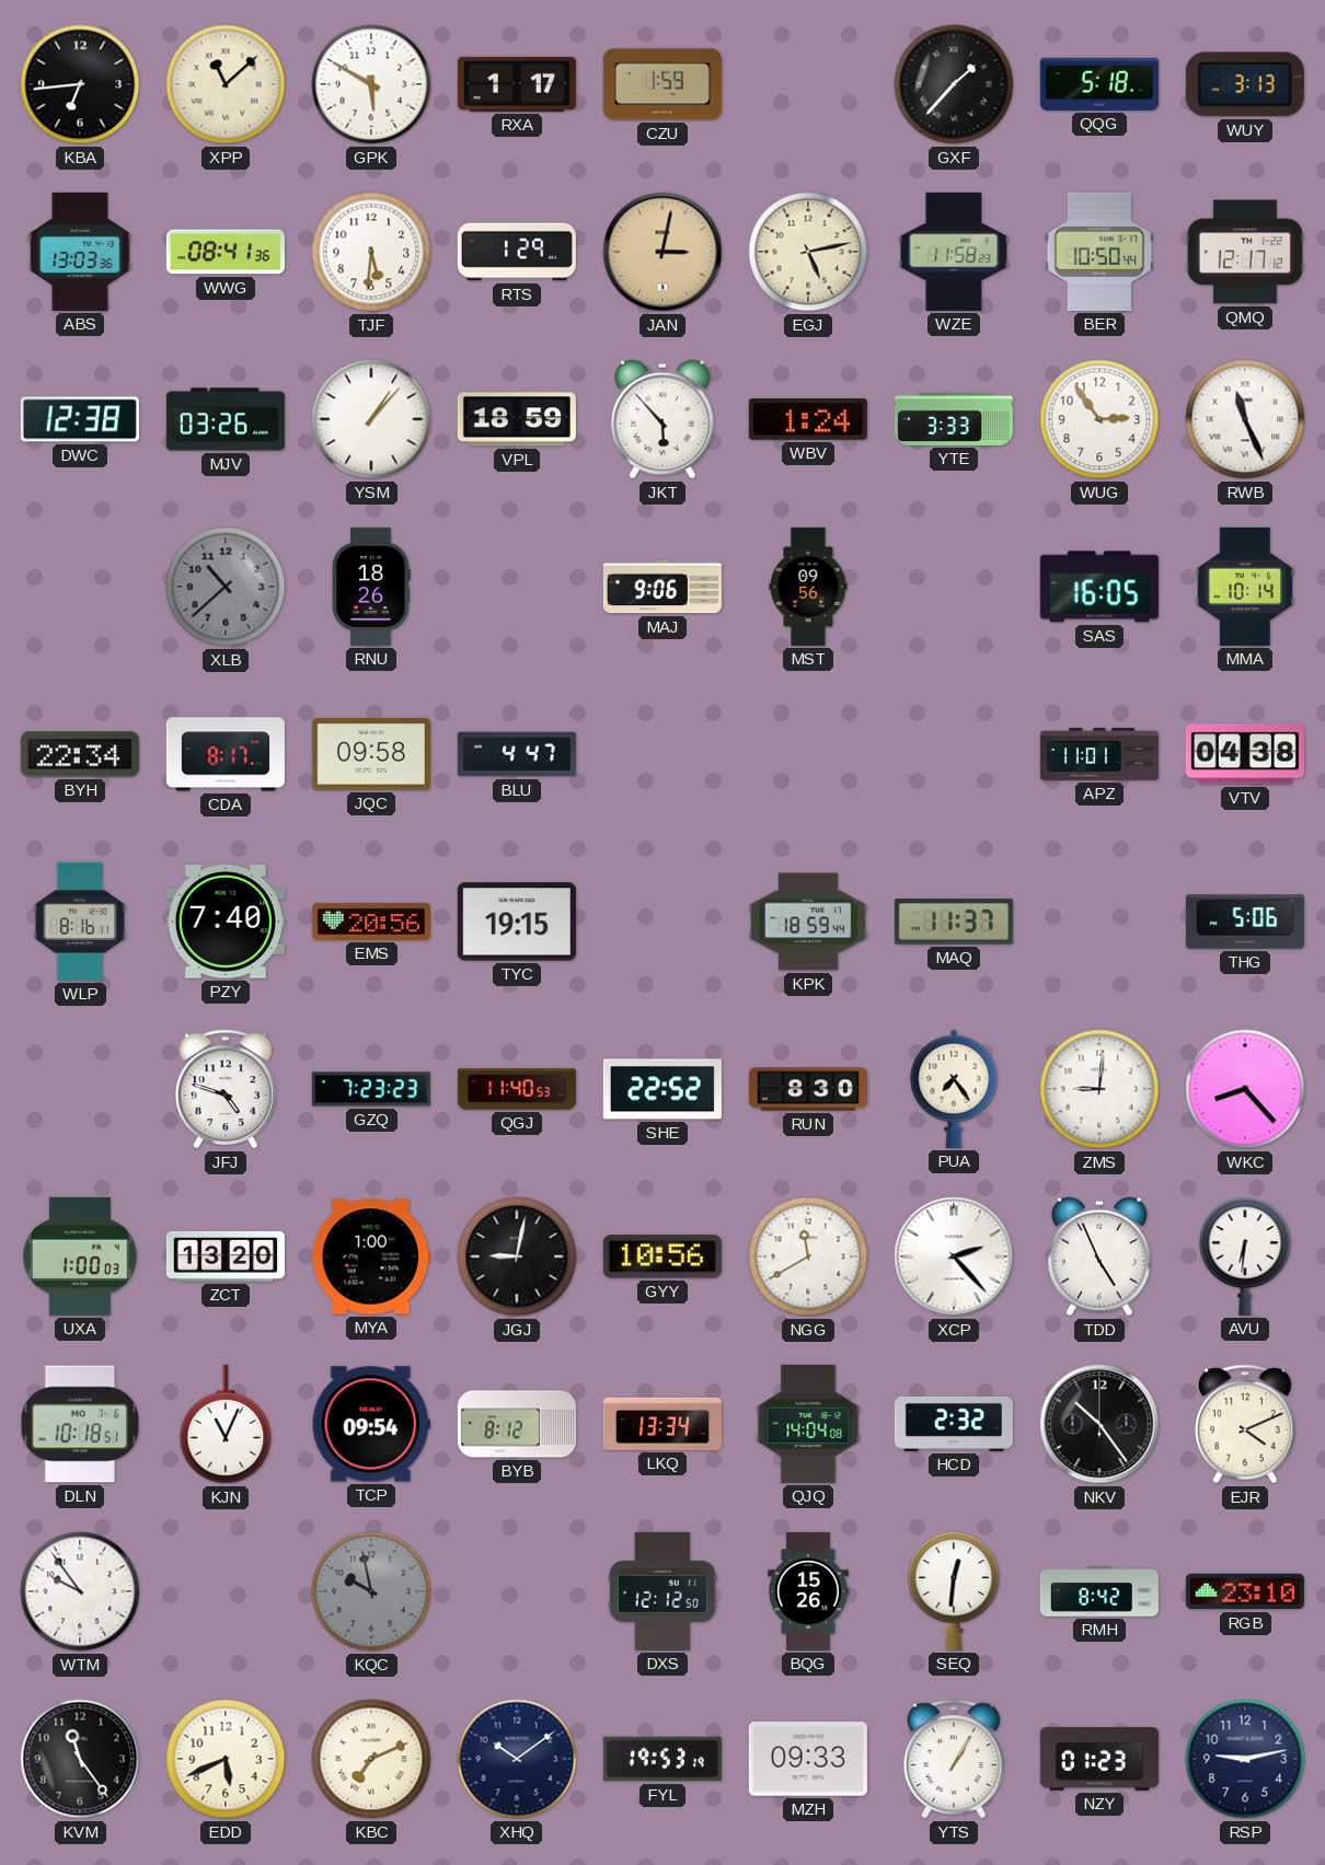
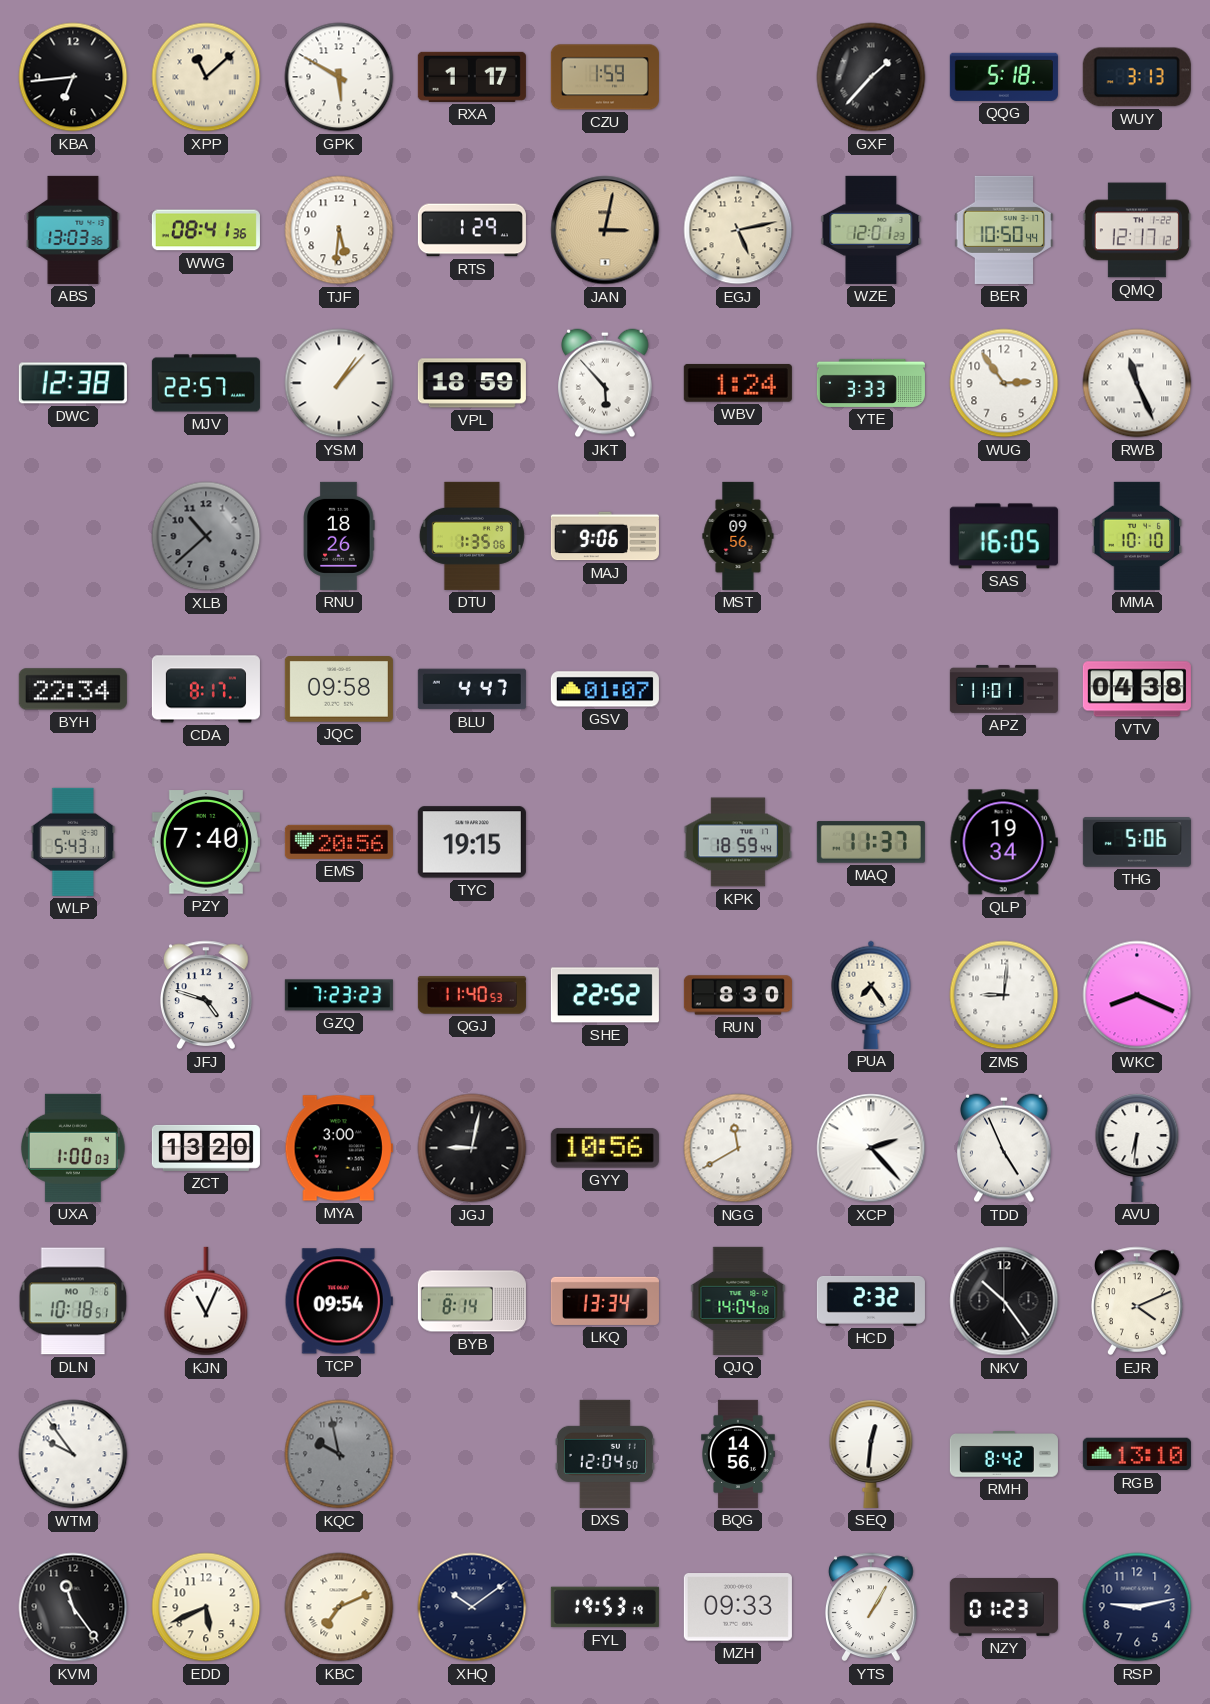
WZE: 11:58 -> 12:01 (871, 230)
MJV: 03:26 -> 22:57 (206, 383)
DTU: none -> 1:35 (472, 536)
MMA: 10:14 -> 10:10 (1137, 536)
GSV: none -> 01:07 (605, 689)
WLP: 8:16 -> 5:43 (73, 842)
QLP: none -> 19:34 (1004, 842)
WKC: 8:23 -> 8:19 (1137, 995)
MYA: 1:00 -> 3:00 (339, 1148)
BYB: 8:12 -> 8:14 (472, 1301)
DXS: 12:12 -> 12:04 (605, 1454)
BQG: 15:26 -> 14:56 (738, 1454)
RGB: 23:10 -> 13:10 (1137, 1454)
